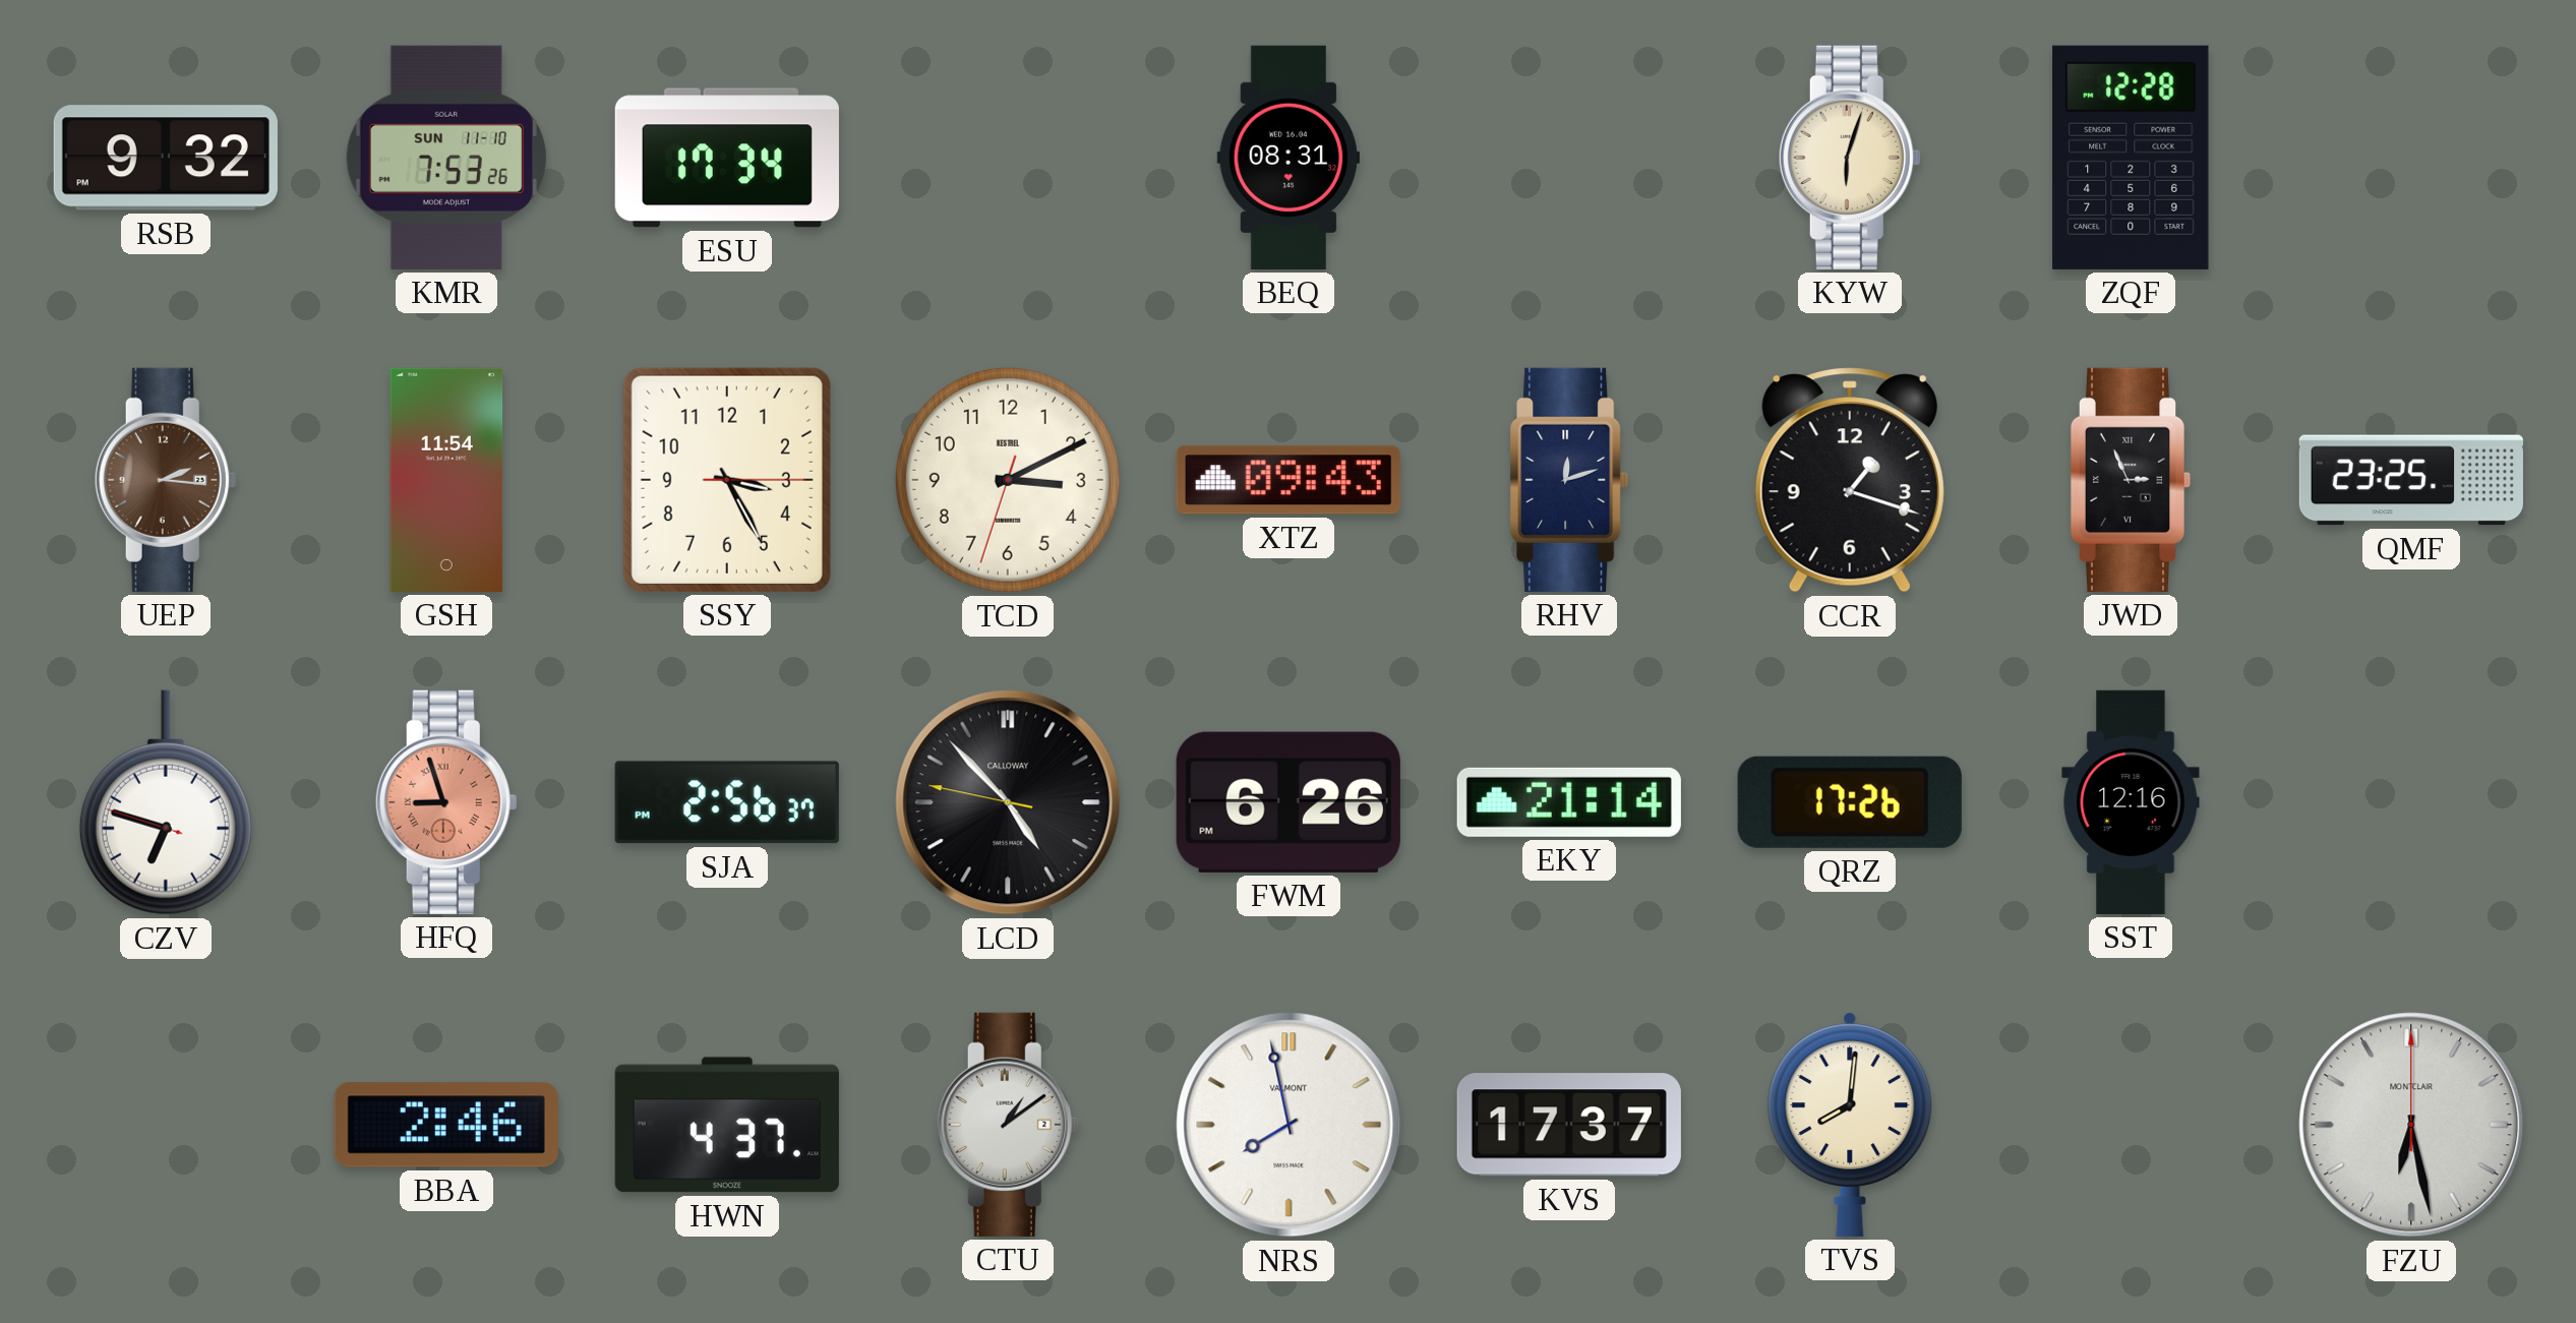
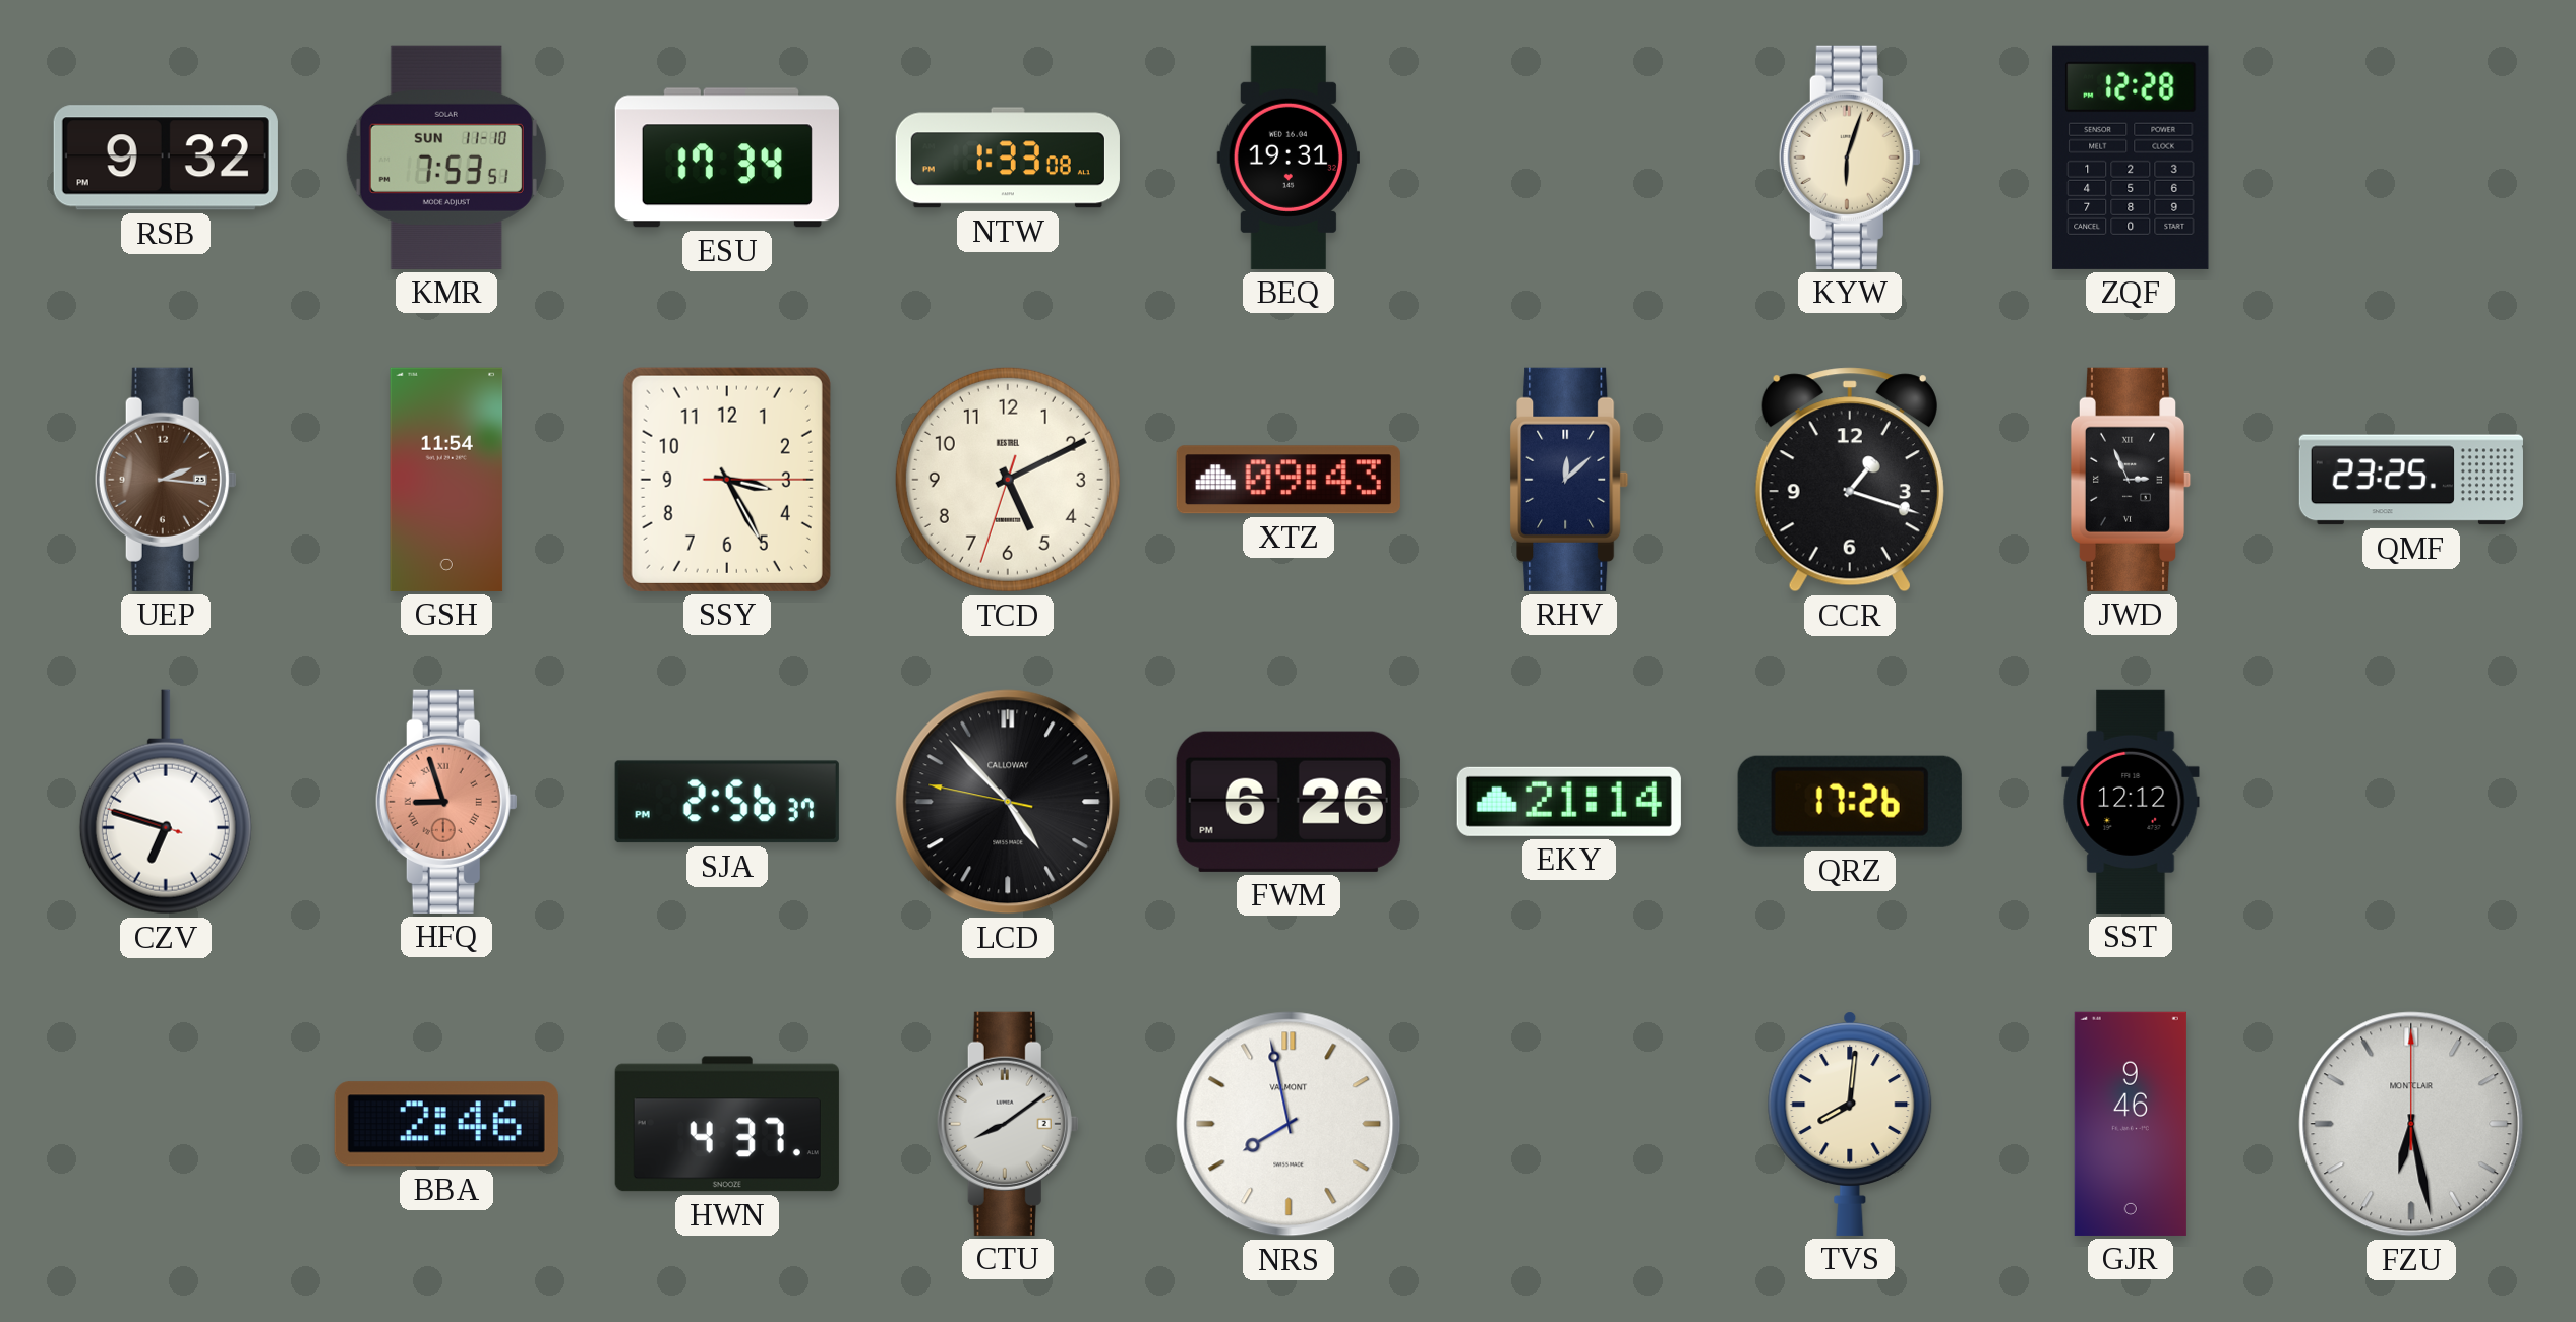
KMR: 7:53:26 -> 7:53:51 (446, 158)
NTW: none -> 1:33 (1008, 158)
BEQ: 08:31 -> 19:31 (1287, 158)
TCD: 3:10 -> 5:10 (1008, 480)
RHV: 12:12 -> 12:08 (1569, 480)
SST: 12:16 -> 12:12 (2131, 802)
CTU: 1:09 -> 8:09 (1008, 1124)
KVS: 17:37 -> none (1569, 1125)
GJR: none -> 9:46 (2131, 1124)
